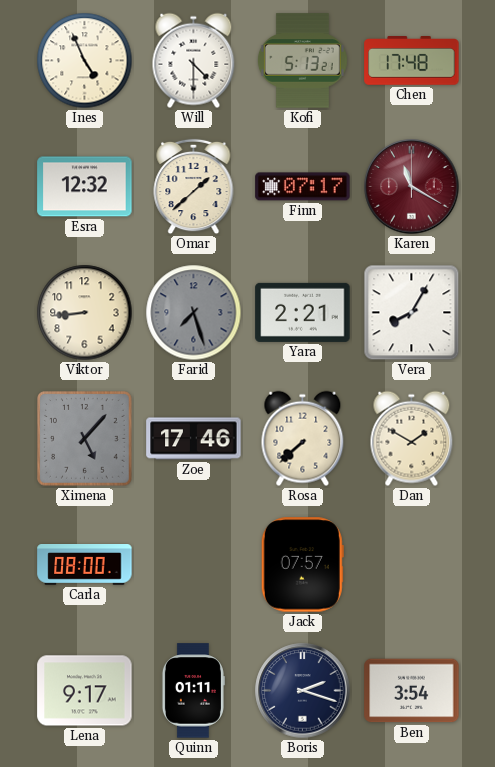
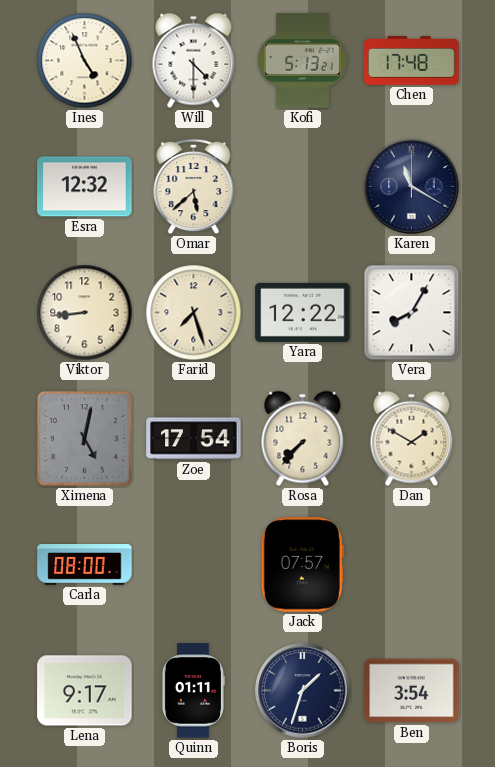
Omar: 1:38 -> 5:38 (194, 187)
Finn: 07:17 -> none (303, 187)
Karen dial: burgundy -> navy (412, 187)
Farid dial: grey -> cream (194, 313)
Yara: 2:21 -> 12:22 (303, 312)
Ximena: 5:07 -> 5:02 (85, 439)
Zoe: 17:46 -> 17:54 (194, 439)
Rosa: 7:38 -> 7:37 (303, 439)
Boris: 2:18 -> 1:33 (303, 691)
